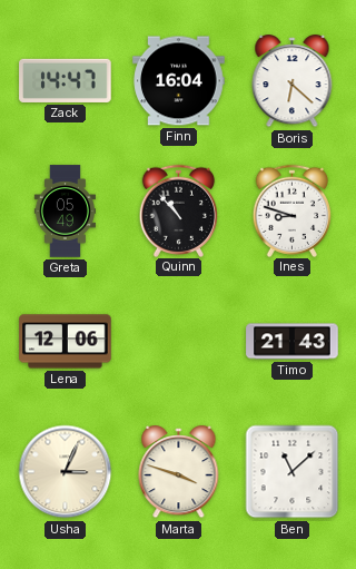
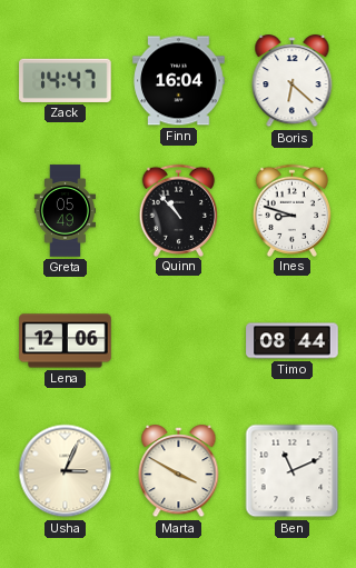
Timo: 21:43 -> 08:44 (293, 341)
Marta: 3:48 -> 3:50 (179, 472)
Ben: 11:08 -> 11:11 (293, 471)
